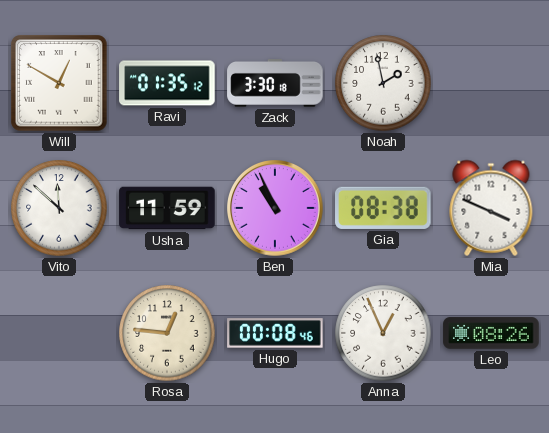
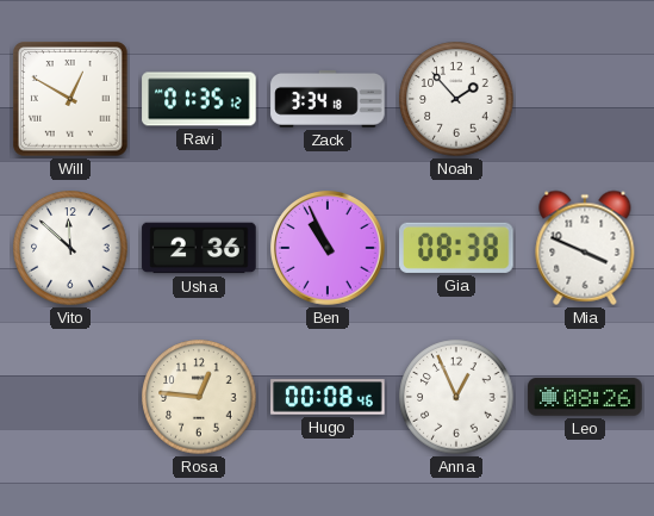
Zack: 3:30 -> 3:34 (328, 100)
Noah: 1:58 -> 1:53 (456, 99)
Usha: 11:59 -> 2:36 (199, 248)
